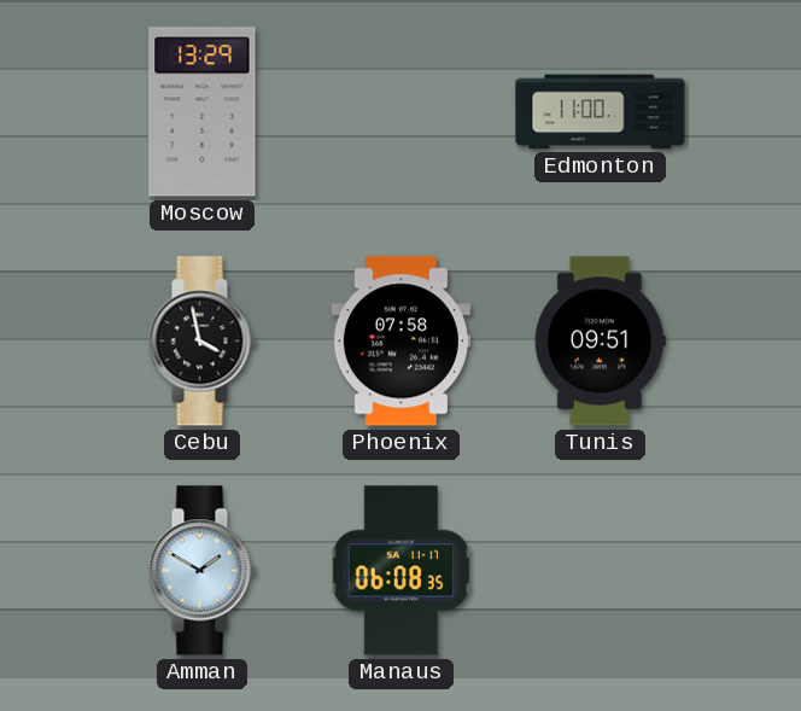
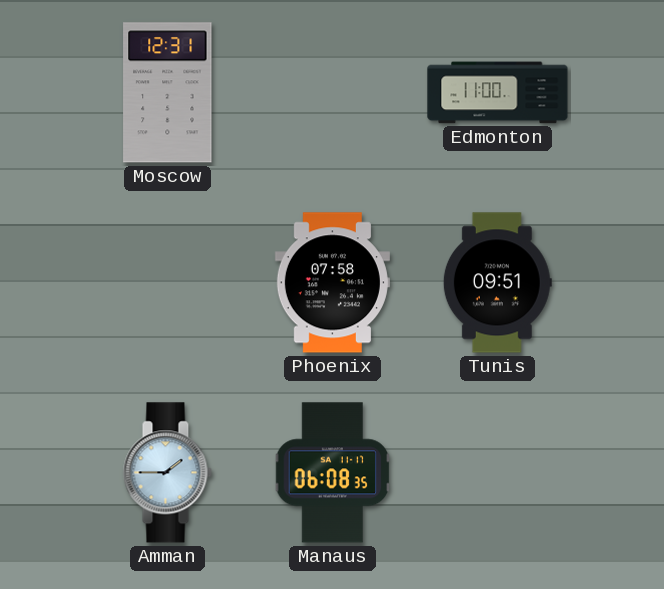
Moscow: 13:29 -> 12:31 (168, 93)
Cebu: 3:58 -> none (201, 342)
Amman: 1:50 -> 1:45 (167, 473)
